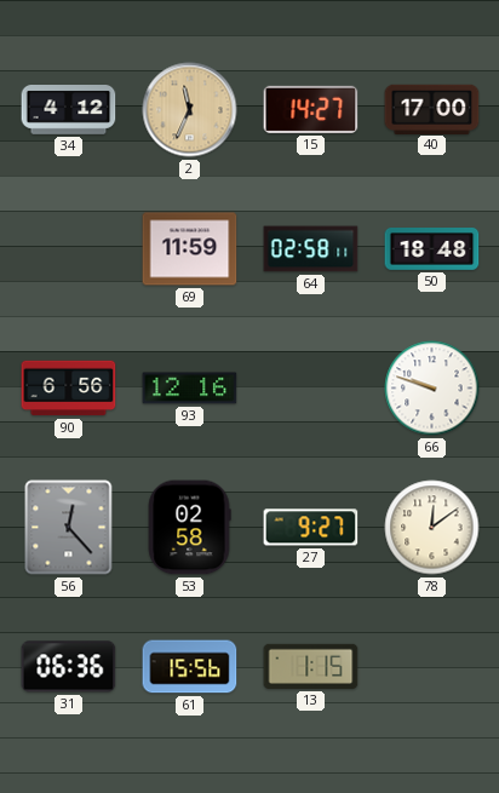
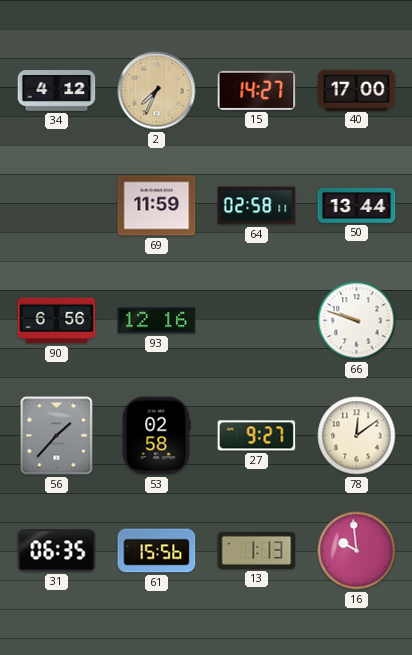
2: 11:34 -> 7:34 (157, 91)
50: 18:48 -> 13:44 (357, 206)
56: 12:23 -> 1:37 (57, 436)
31: 06:36 -> 06:35 (57, 551)
13: 1:15 -> 1:13 (257, 550)
16: none -> 9:59 (357, 551)
